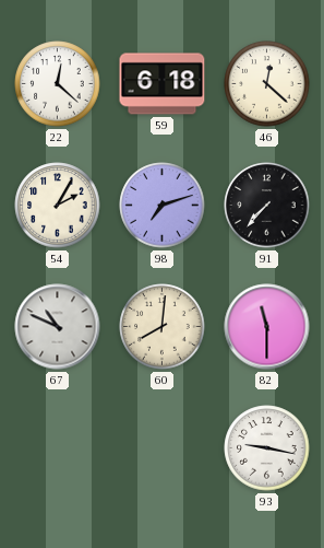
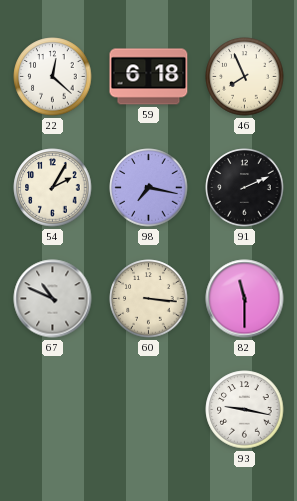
46: 12:22 -> 7:56 (245, 77)
98: 7:12 -> 7:17 (149, 188)
91: 7:37 -> 2:11 (245, 188)
60: 8:01 -> 3:16 (149, 299)
